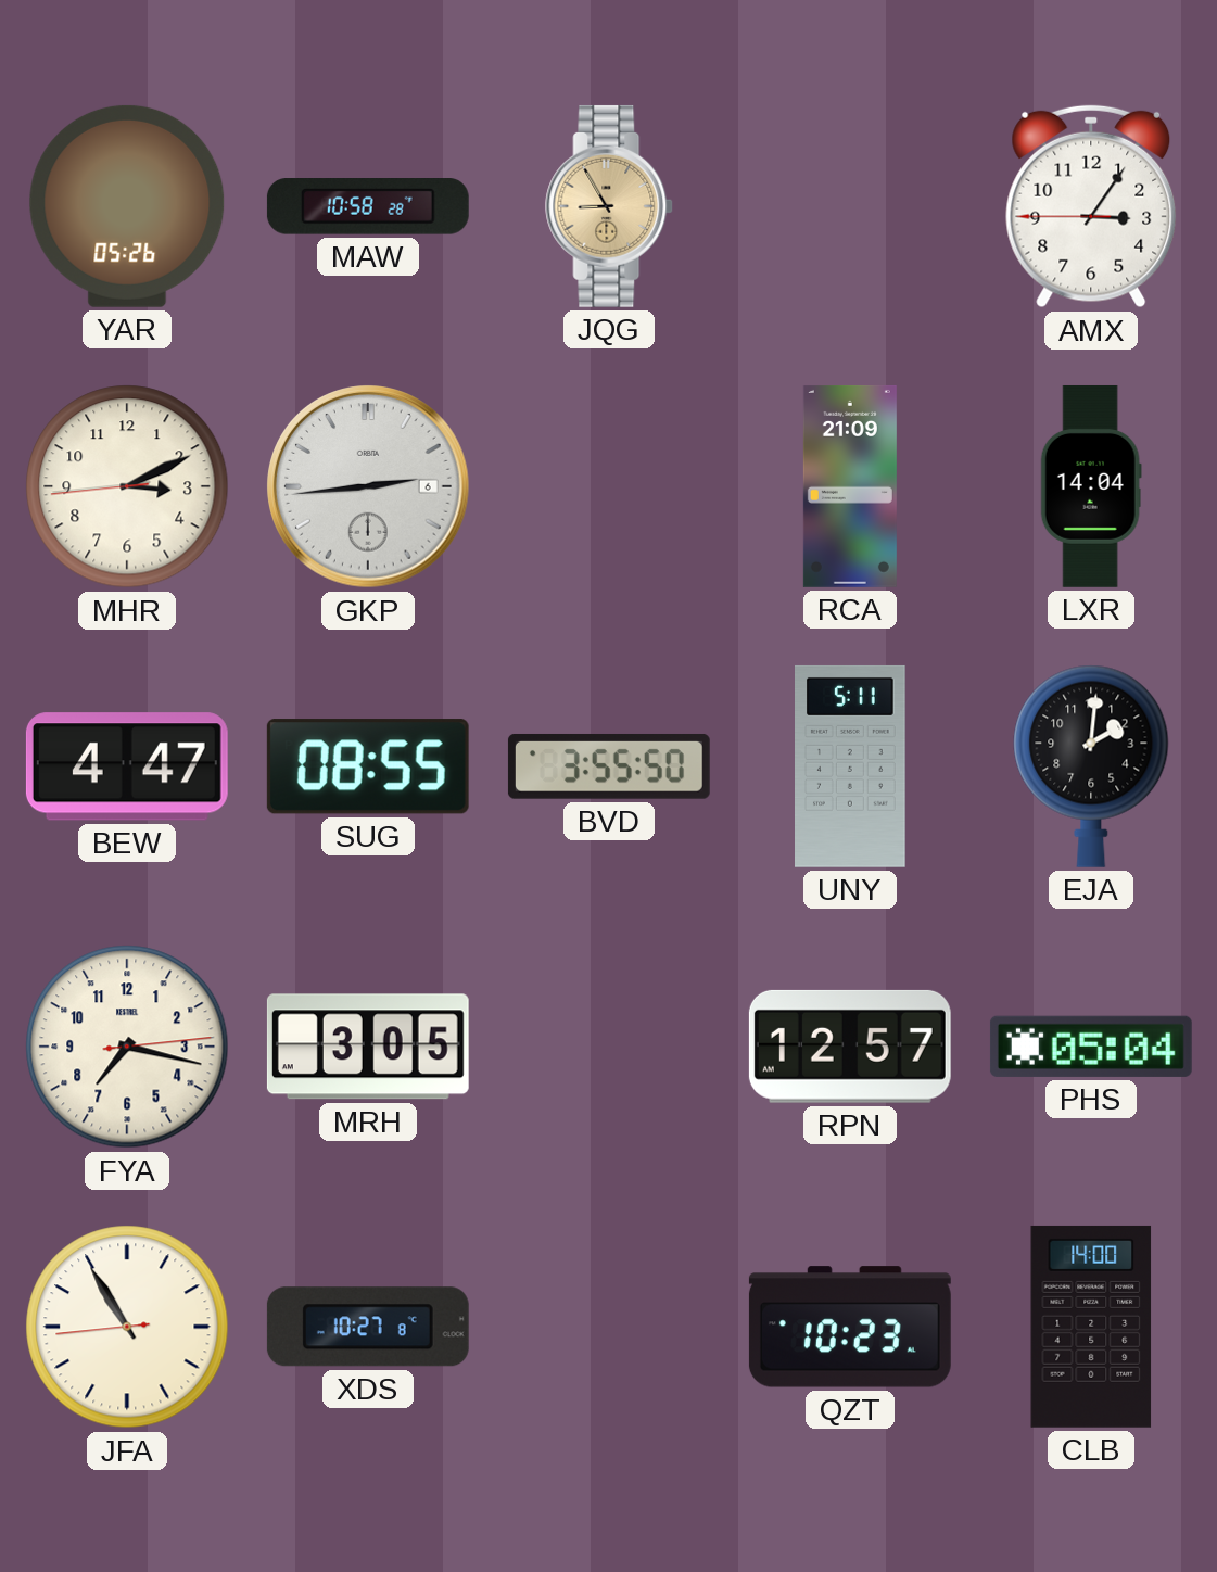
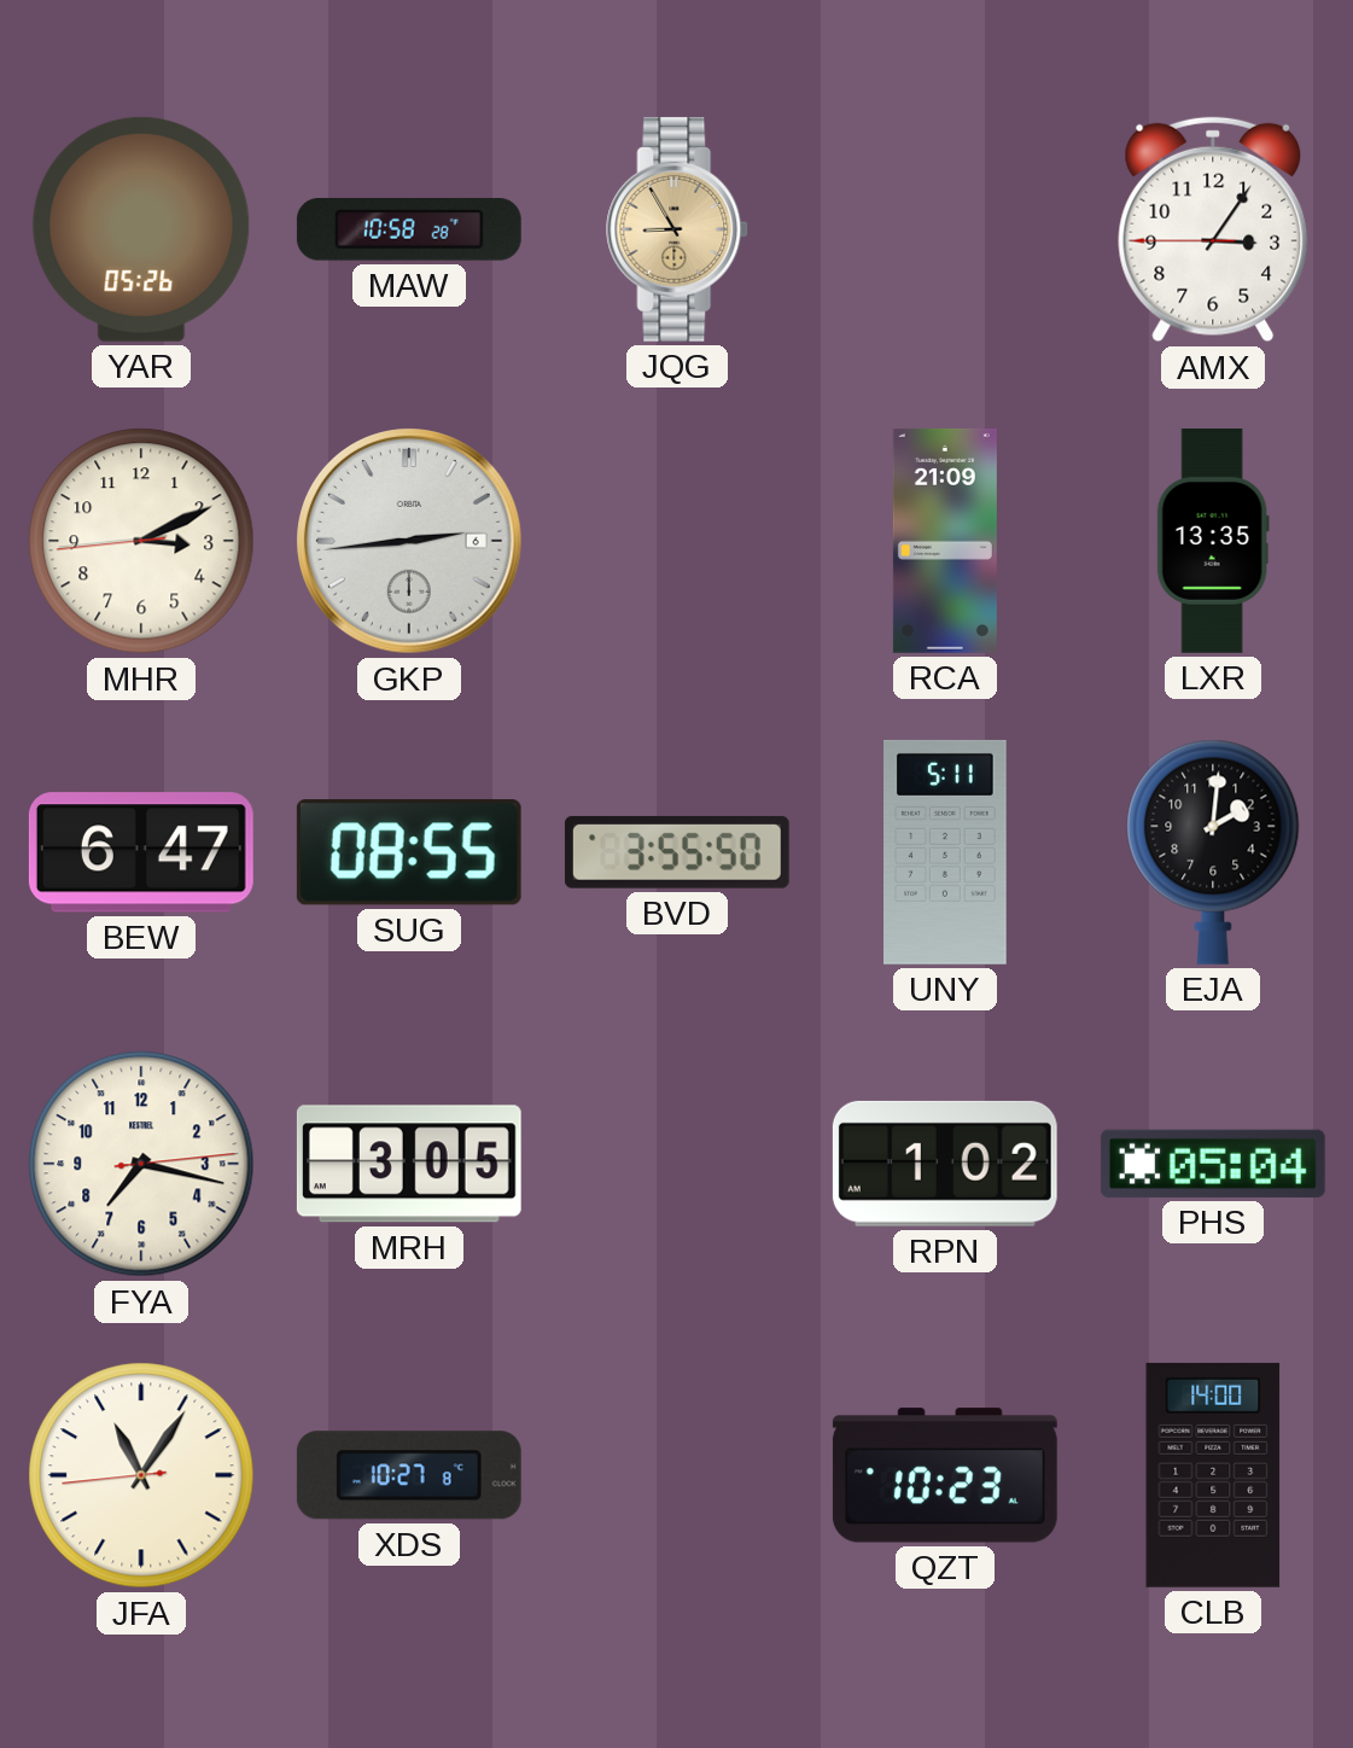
LXR: 14:04 -> 13:35 (1213, 541)
BEW: 4:47 -> 6:47 (141, 852)
RPN: 12:57 -> 1:02 (945, 1164)
JFA: 10:54 -> 11:05 (141, 1475)
